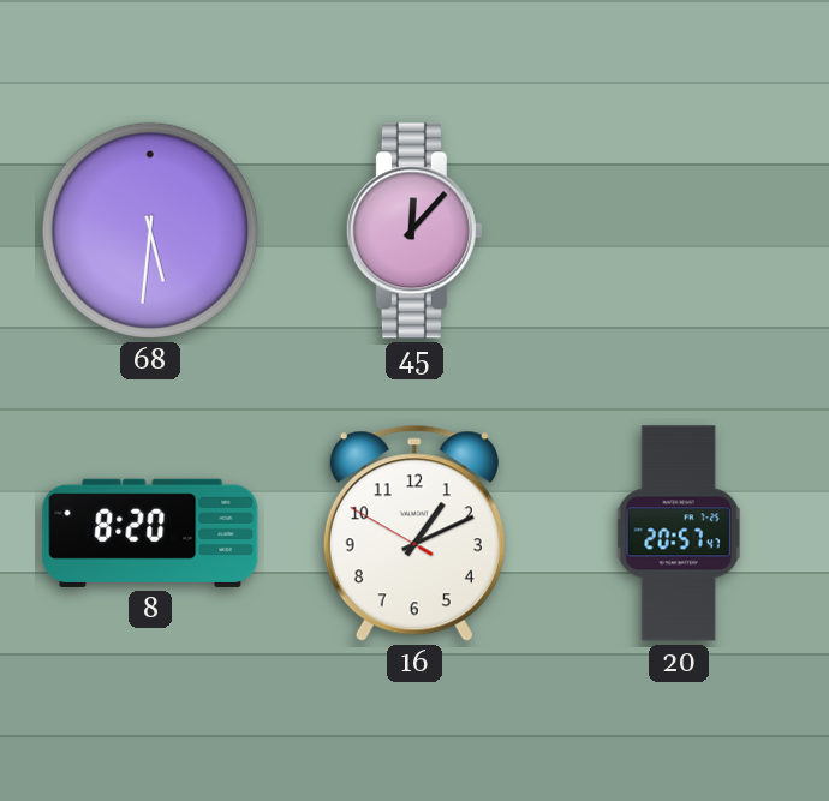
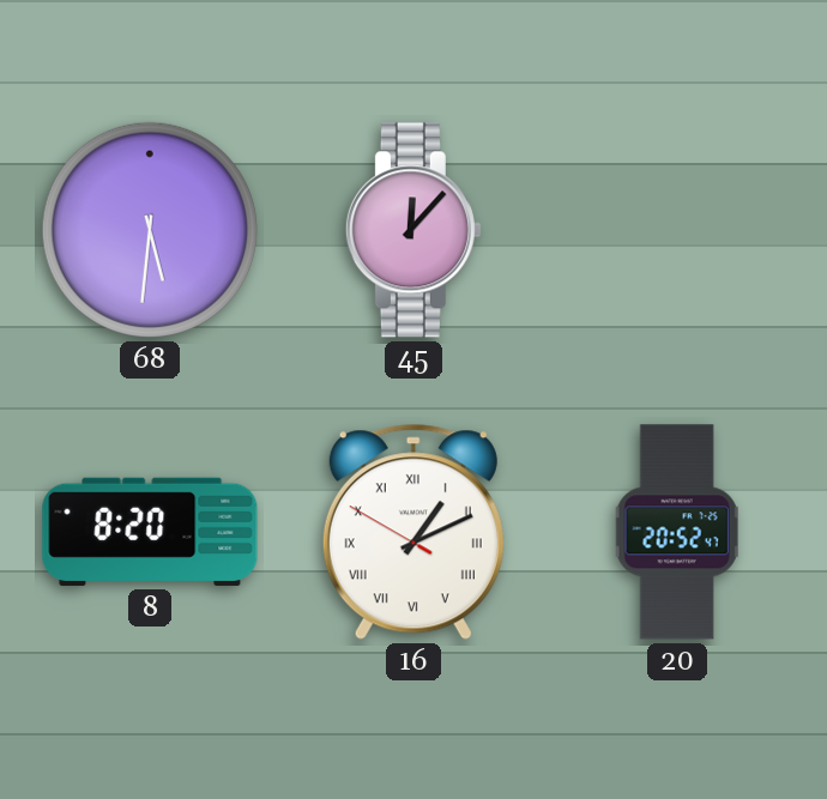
16 numerals: Arabic -> Roman (413, 532)
20: 20:57 -> 20:52 (677, 532)
